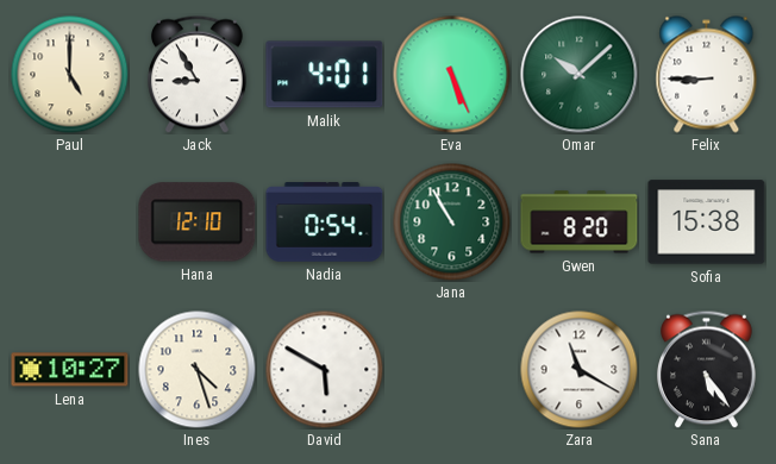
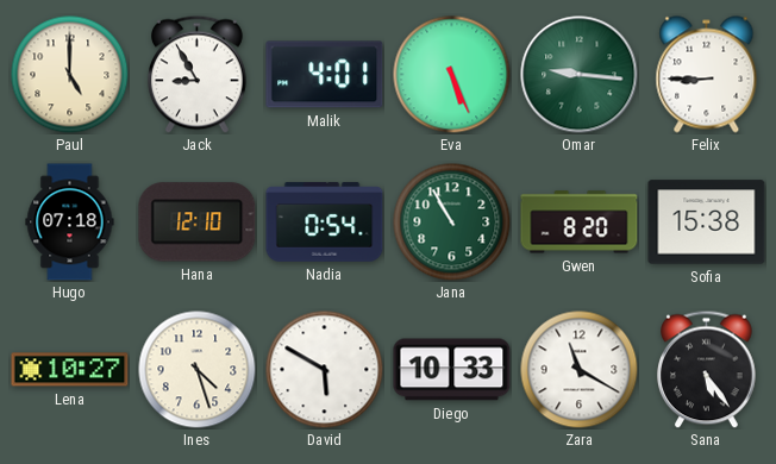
Omar: 10:08 -> 9:16 (580, 75)
Hugo: none -> 07:18 (70, 222)
Diego: none -> 10:33 (452, 370)
